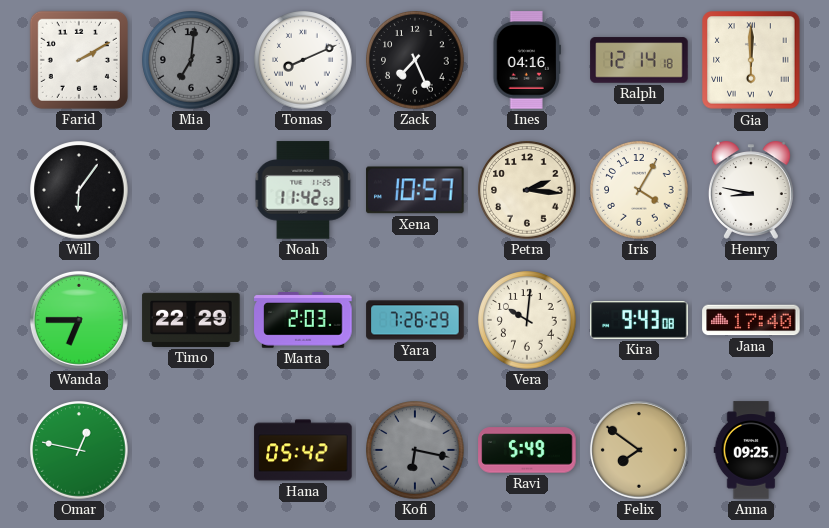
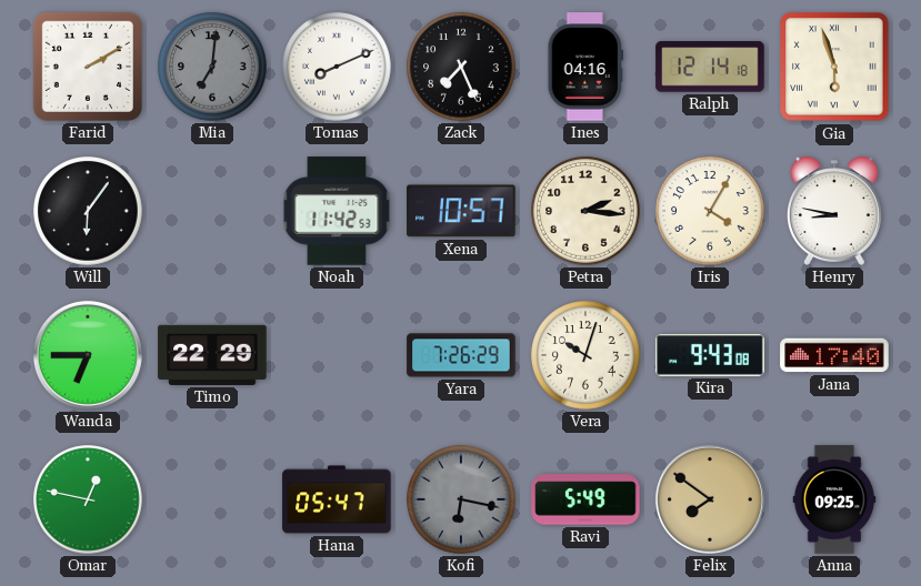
Gia: 6:00 -> 5:57 (834, 67)
Marta: 2:03 -> none (303, 320)
Vera: 10:01 -> 10:03 (585, 355)
Hana: 05:42 -> 05:47 (337, 499)
